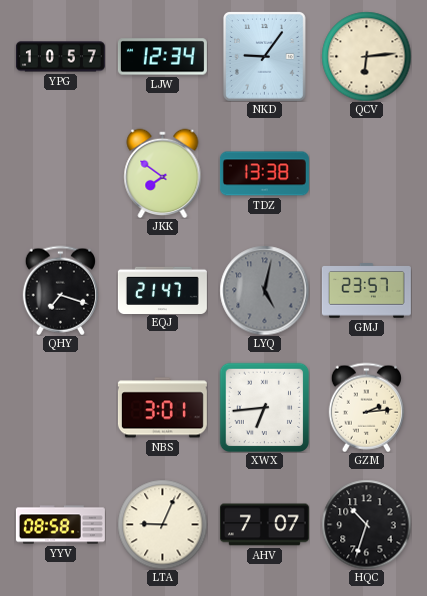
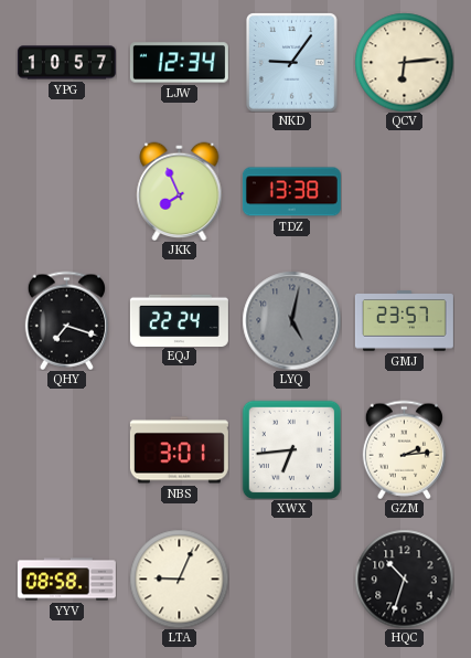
JKK: 7:51 -> 7:56 (180, 191)
EQJ: 21:47 -> 22:24 (179, 320)
AHV: 7:07 -> none (264, 525)
